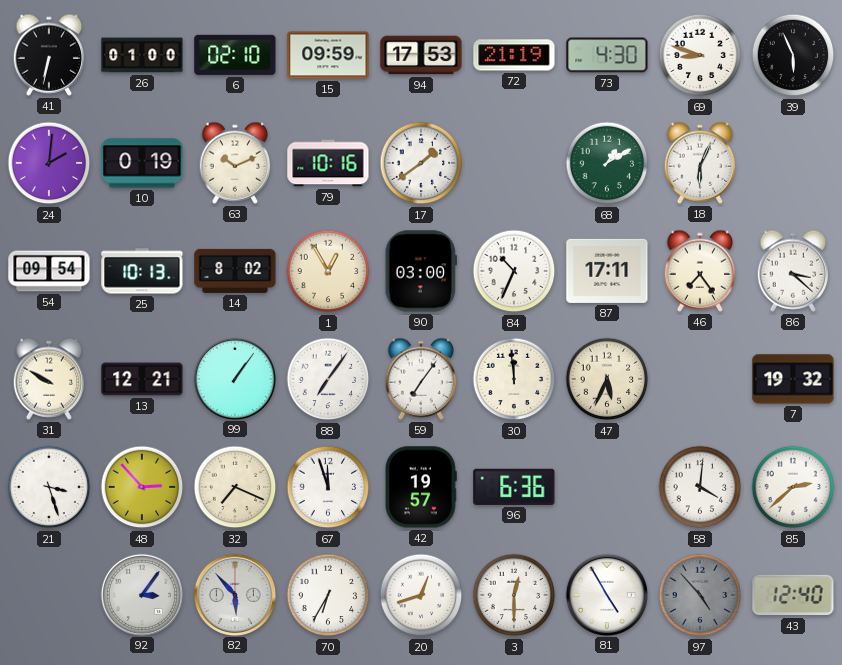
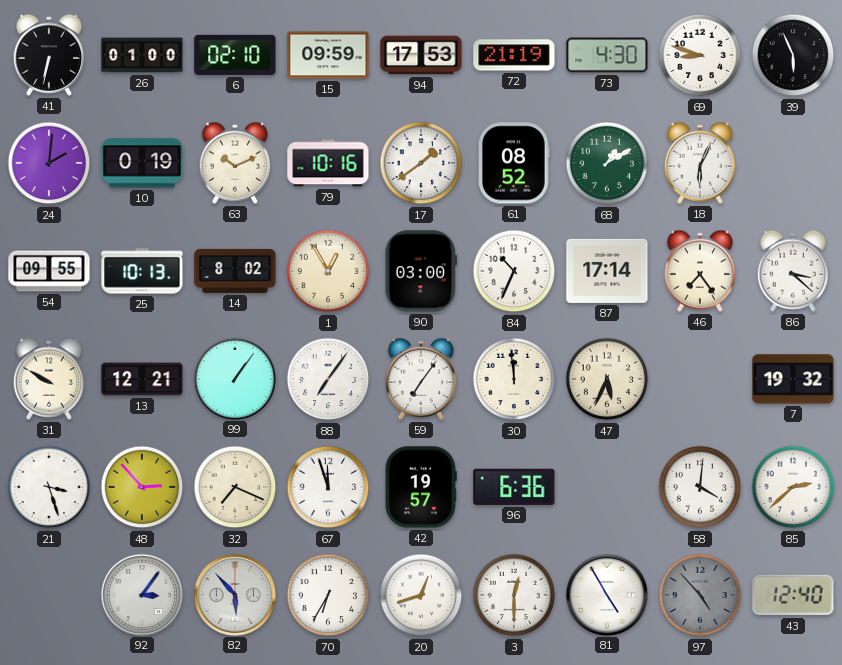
61: none -> 08:52 (514, 163)
54: 09:54 -> 09:55 (49, 271)
87: 17:11 -> 17:14 (607, 271)
